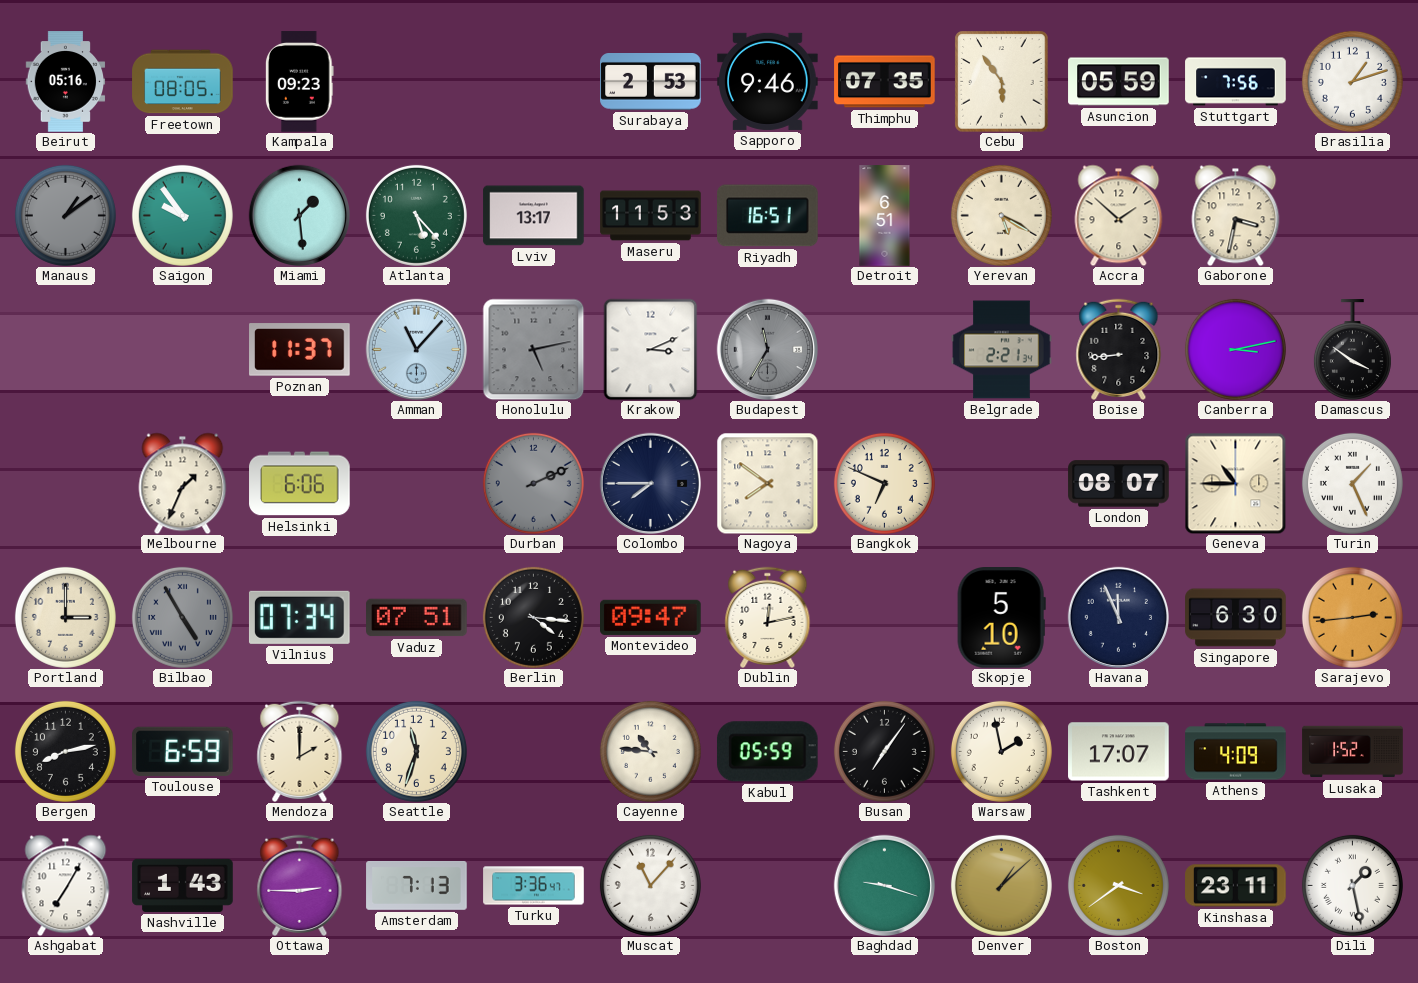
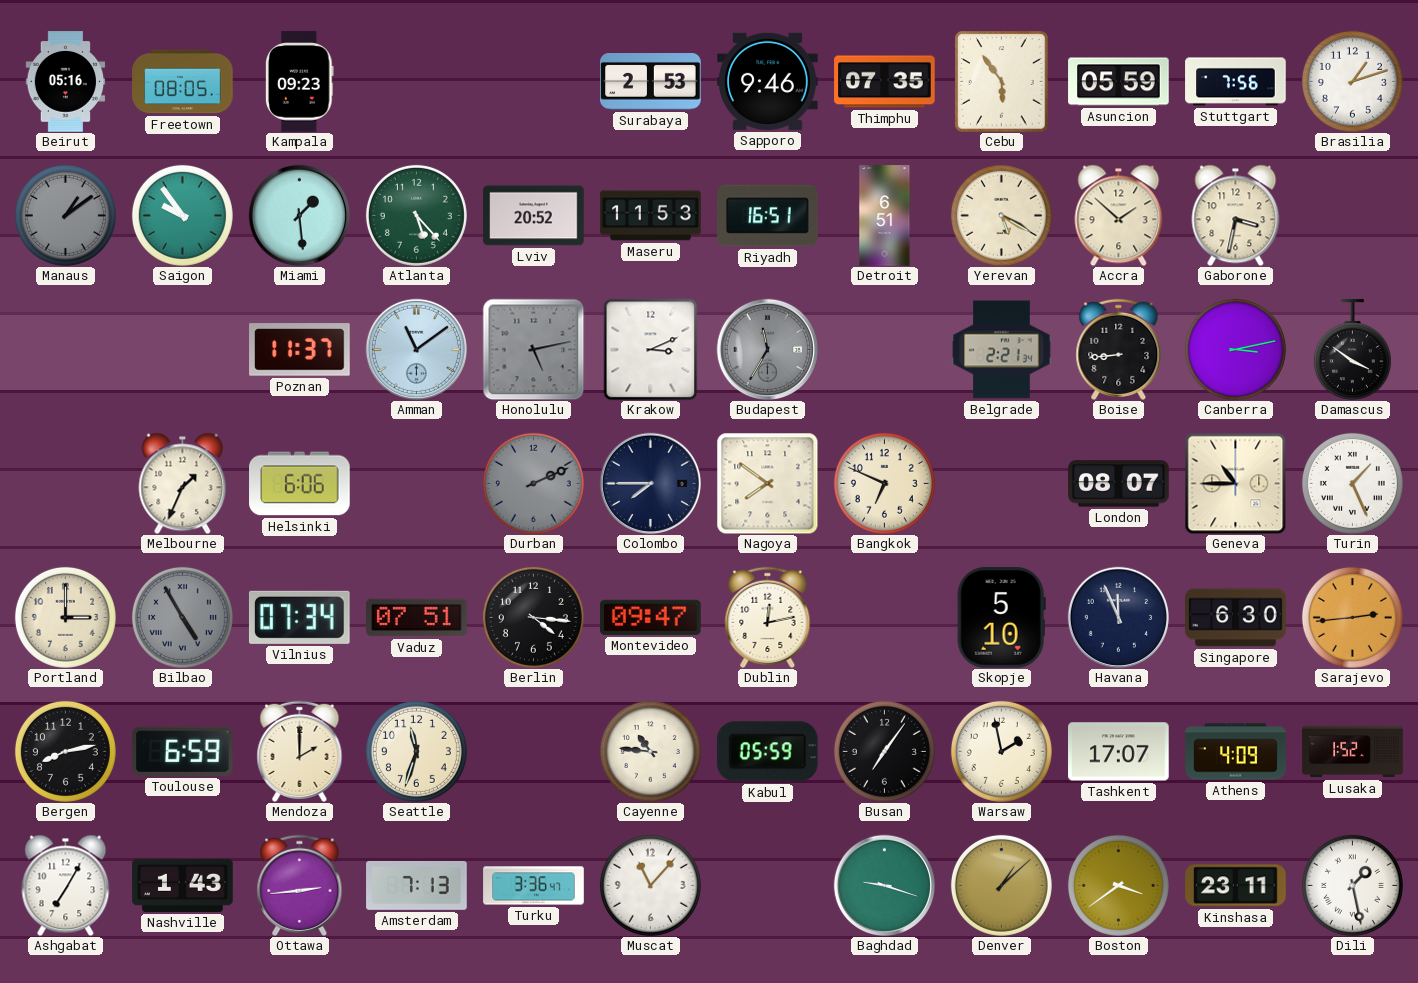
Lviv: 13:17 -> 20:52 (534, 216)
Amman: 11:07 -> 11:09 (416, 349)
Ottawa: 2:45 -> 2:44 (300, 885)
